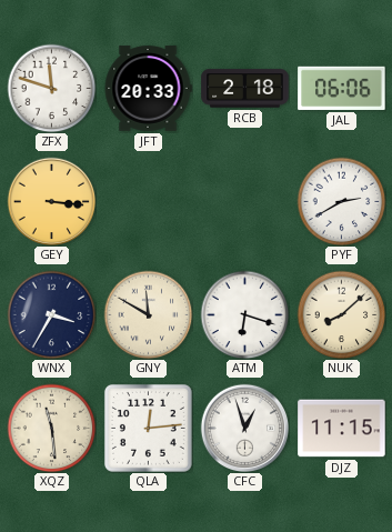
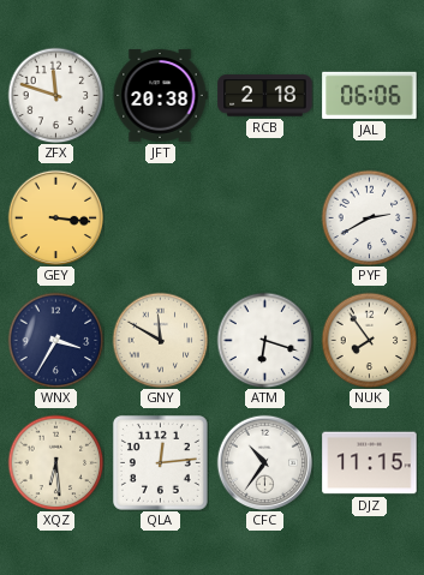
JFT: 20:33 -> 20:38 (160, 96)
NUK: 8:08 -> 7:54 (369, 340)
XQZ: 11:29 -> 6:29 (55, 462)
CFC: 12:57 -> 10:36 (264, 462)
